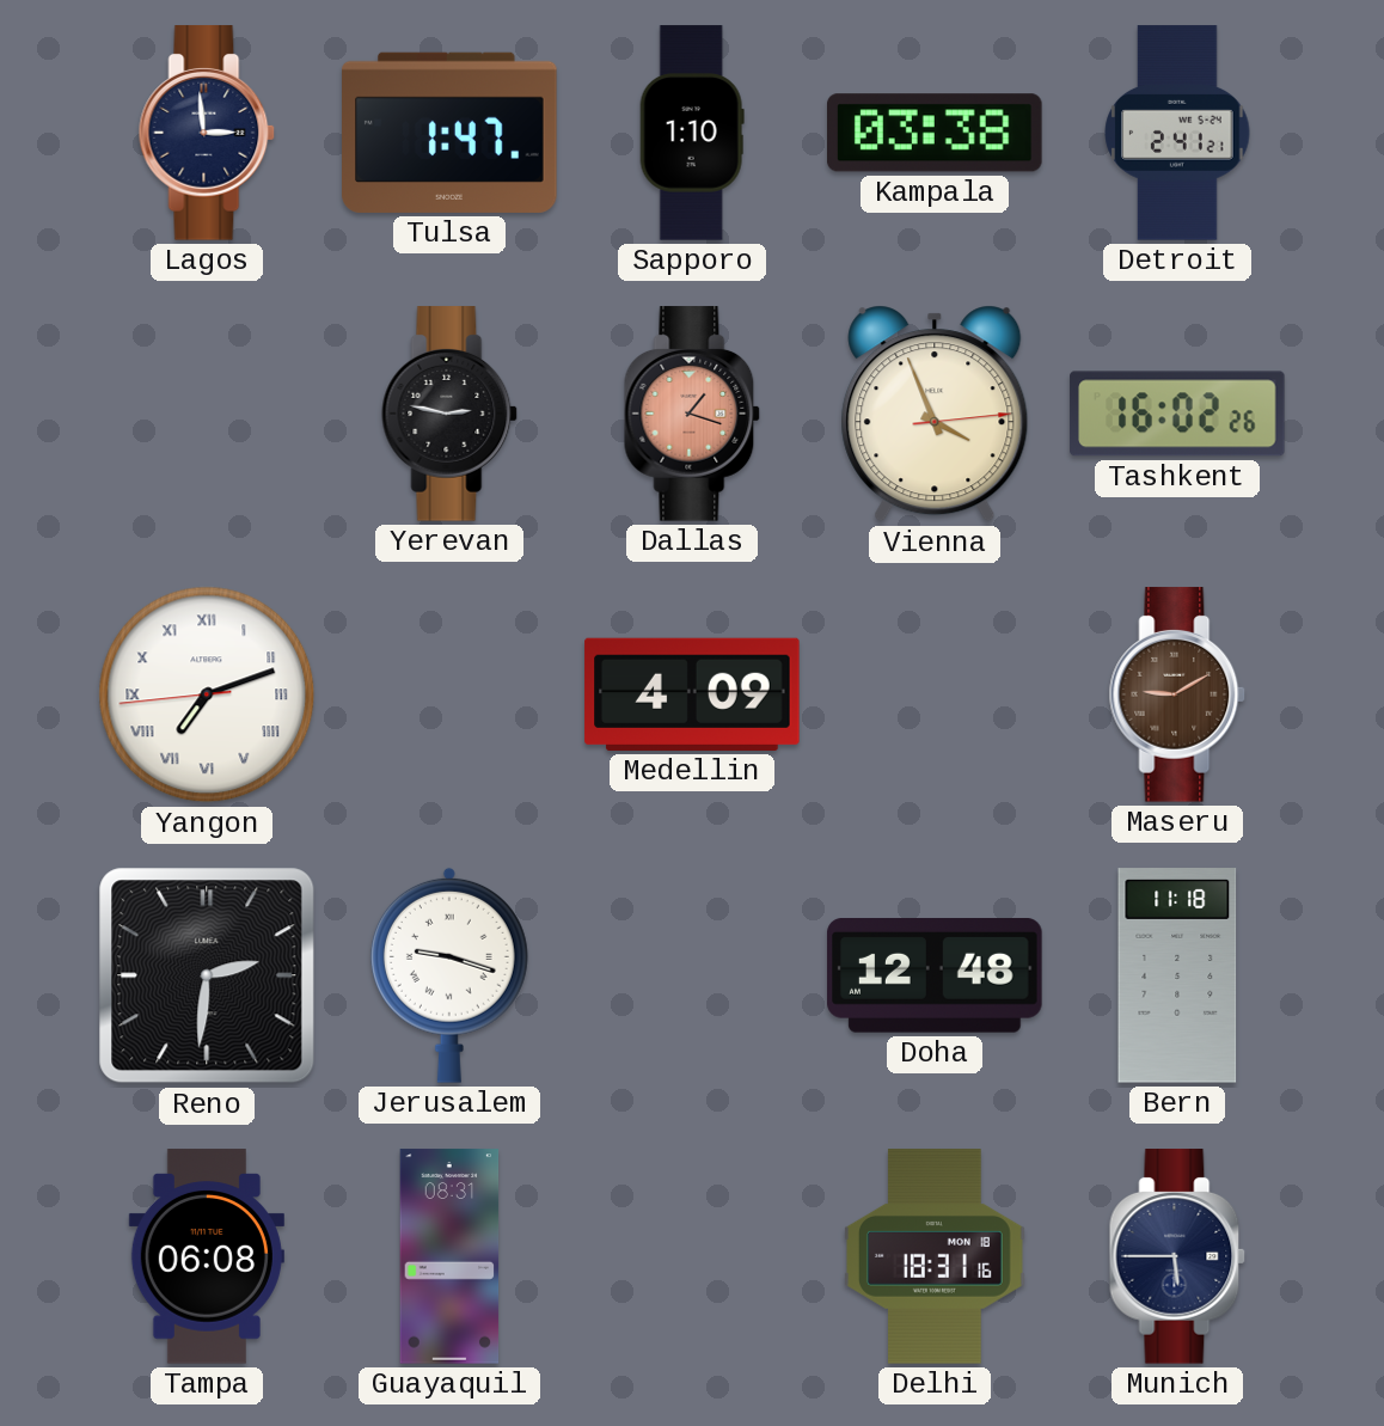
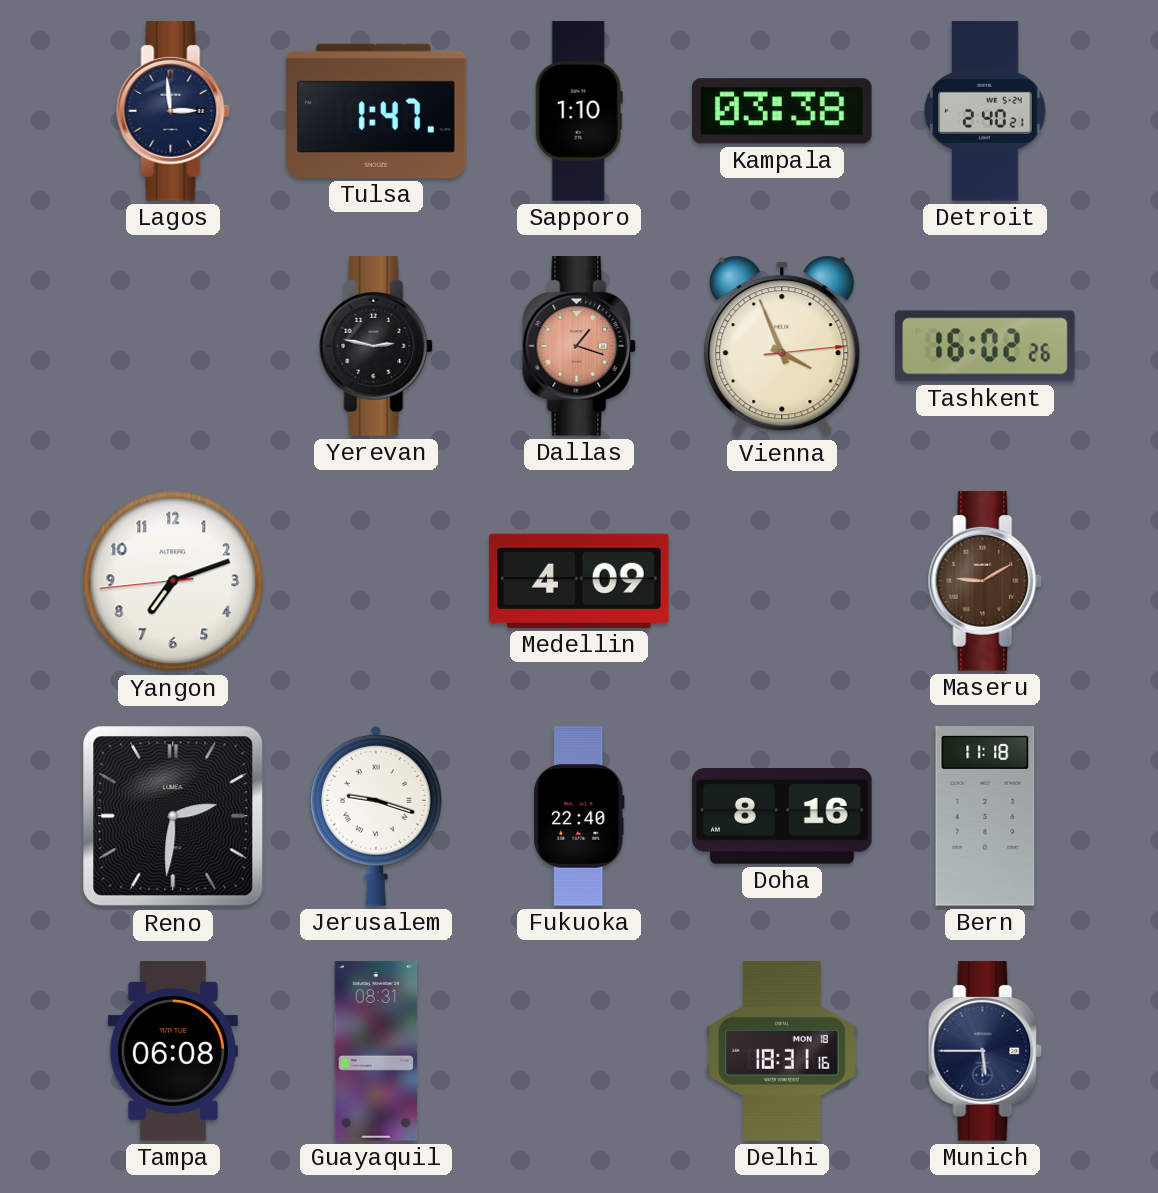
Detroit: 2:41 -> 2:40 (985, 111)
Yangon numerals: Roman -> Arabic (173, 581)
Fukuoka: none -> 22:40 (579, 816)
Doha: 12:48 -> 8:16 (782, 817)
